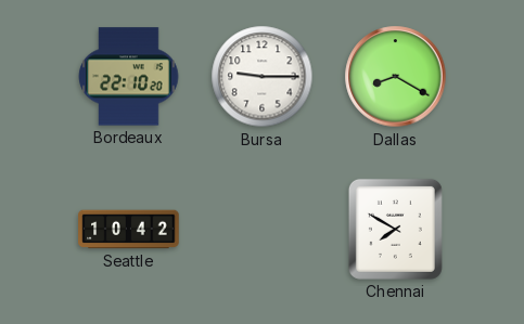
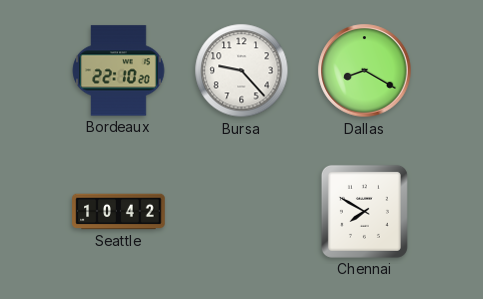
Bursa: 9:15 -> 9:23 (242, 71)
